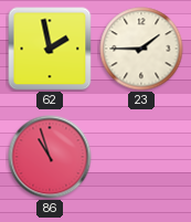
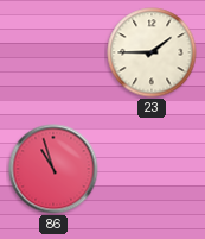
62: 1:58 -> none (50, 49)
